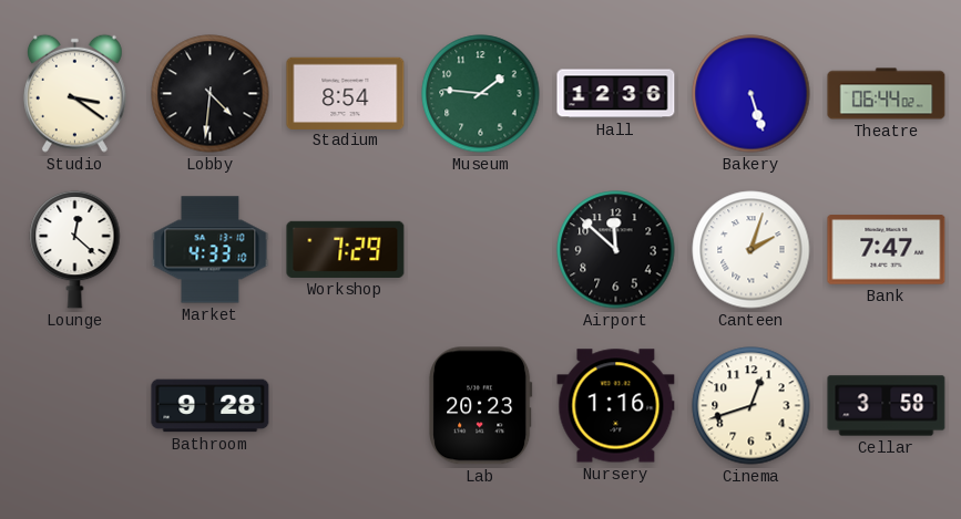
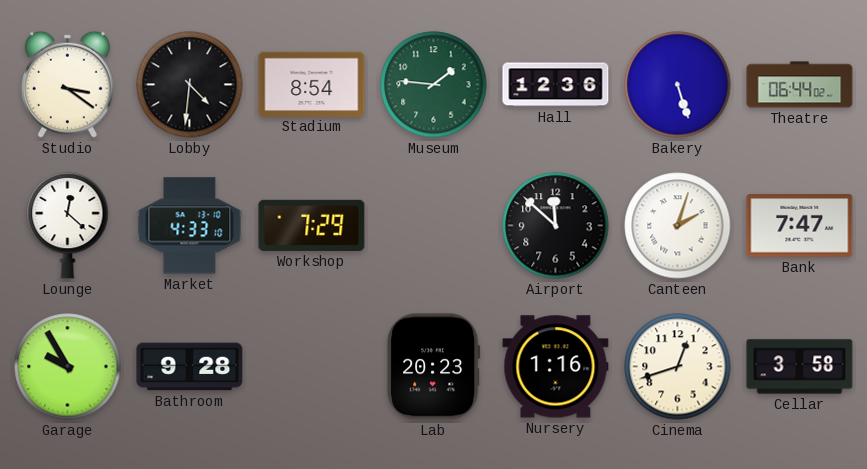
Garage: none -> 9:55 (68, 367)
